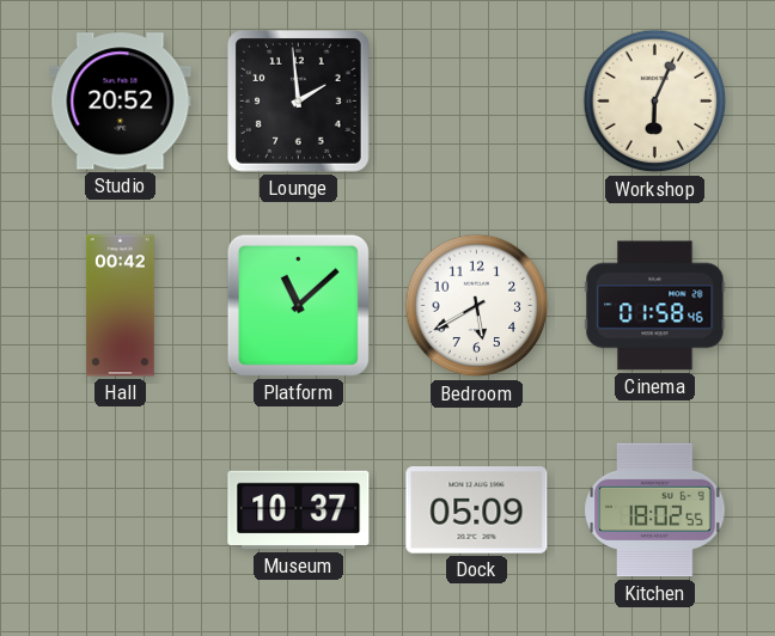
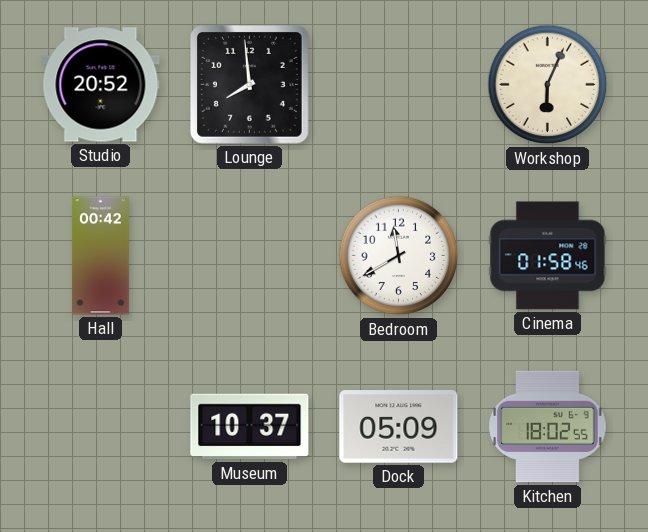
Lounge: 1:59 -> 7:59 (250, 85)
Platform: 11:08 -> none (298, 305)
Bedroom: 5:40 -> 11:40 (399, 256)
